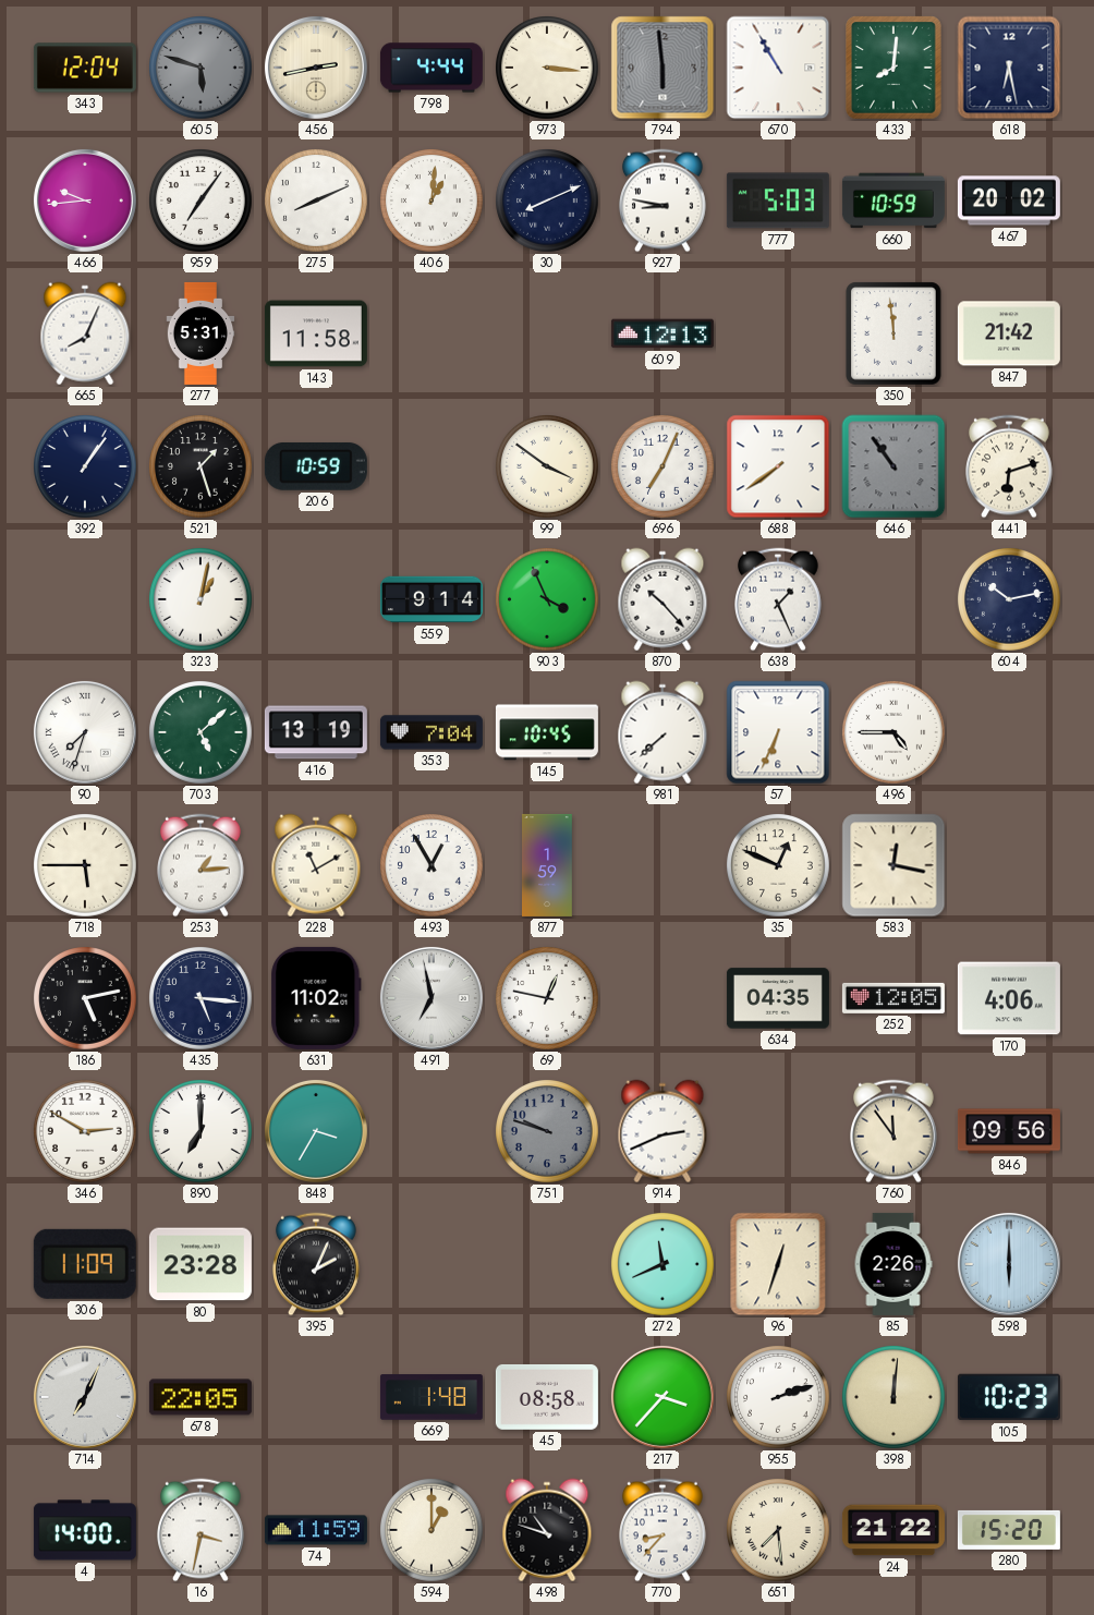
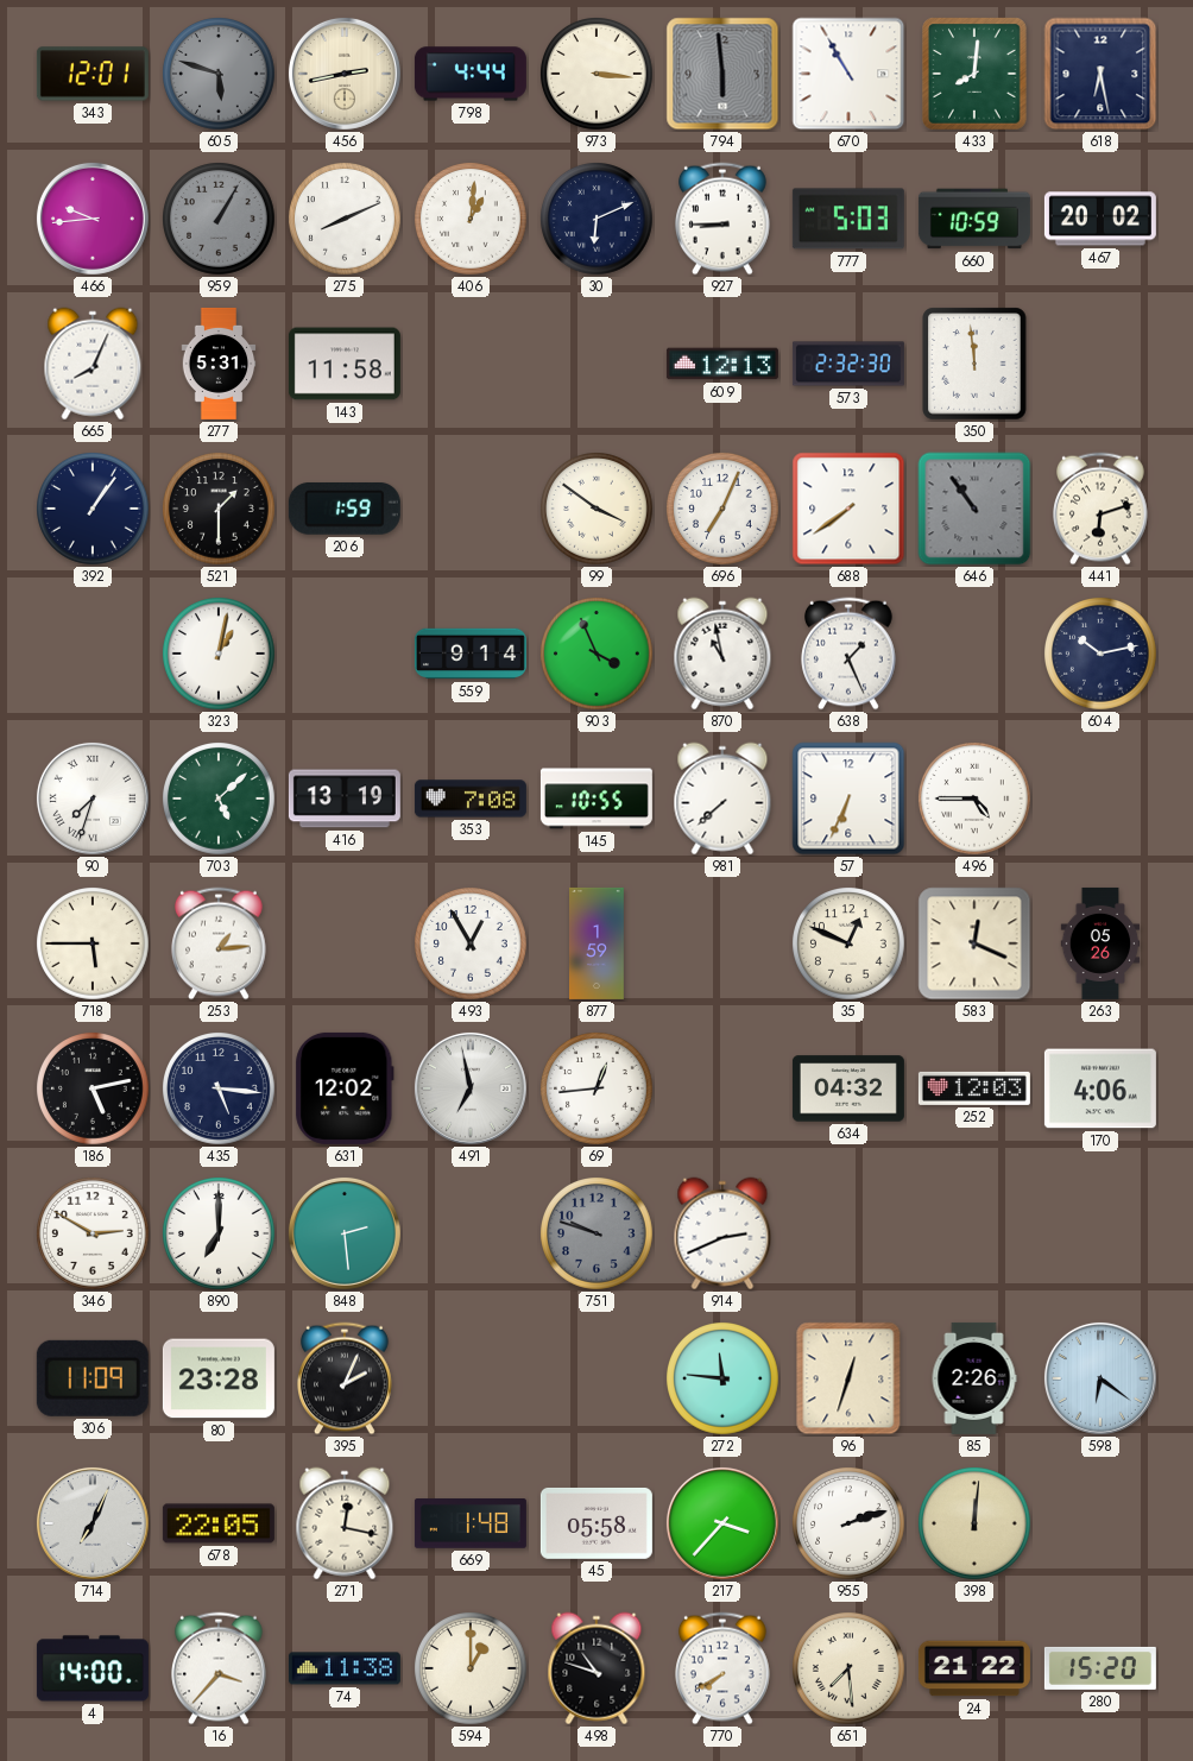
343: 12:04 -> 12:01 (93, 74)
959: 7:06 -> 1:05 (220, 220)
959 dial: white -> grey (220, 220)
30: 8:11 -> 6:11 (598, 220)
927: 8:47 -> 8:45 (724, 219)
573: none -> 2:32 (848, 364)
847: 21:42 -> none (1009, 333)
521: 1:27 -> 1:30 (220, 510)
206: 10:59 -> 1:59 (345, 509)
870: 10:23 -> 10:58 (722, 654)
353: 7:04 -> 7:08 (471, 799)
145: 10:45 -> 10:55 (596, 799)
228: 11:10 -> none (316, 865)
583: 12:17 -> 12:19 (974, 943)
263: none -> 05:26 (1100, 943)
631: 11:02 -> 12:02 (345, 1088)
69: 12:47 -> 12:44 (598, 1090)
634: 04:35 -> 04:32 (848, 1088)
252: 12:05 -> 12:03 (974, 1088)
848: 3:35 -> 2:29 (345, 1233)
760: 11:54 -> none (895, 1131)
846: 09:56 -> none (1009, 1131)
272: 11:41 -> 11:46 (724, 1380)
598: 6:00 -> 6:21 (1100, 1378)
271: none -> 12:17 (345, 1523)
45: 08:58 -> 05:58 (596, 1523)
105: 10:23 -> none (1009, 1397)
16: 3:32 -> 3:37 (220, 1668)
74: 11:59 -> 11:38 (345, 1668)
770: 8:37 -> 7:40 (724, 1668)
